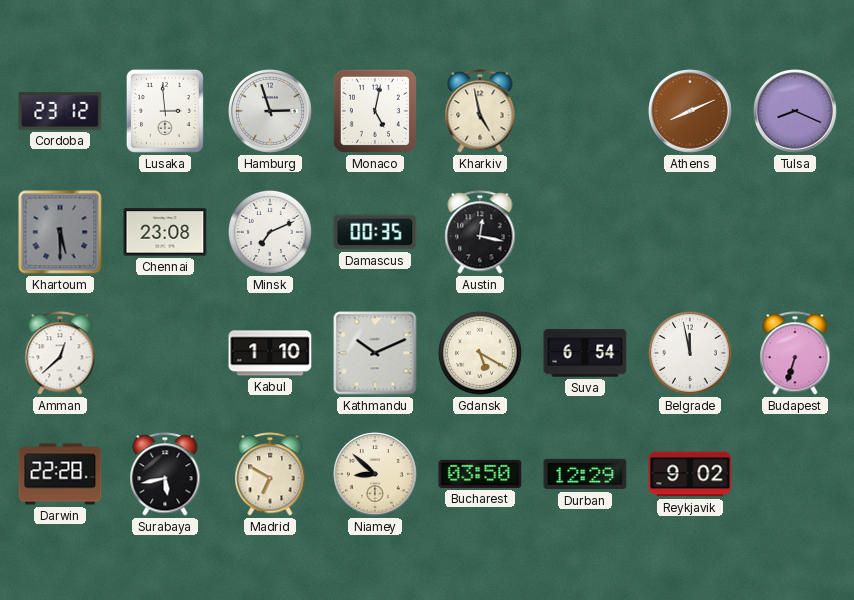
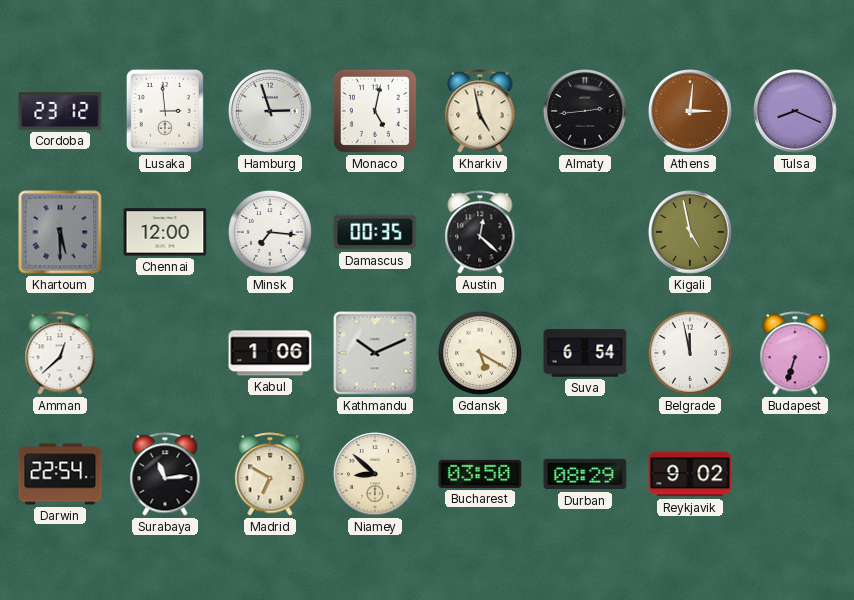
Almaty: none -> 2:44 (586, 112)
Athens: 8:11 -> 3:01 (691, 112)
Chennai: 23:08 -> 12:00 (165, 232)
Minsk: 7:11 -> 7:16 (270, 232)
Austin: 12:17 -> 12:22 (480, 232)
Kigali: none -> 4:58 (691, 233)
Kabul: 1:10 -> 1:06 (270, 353)
Darwin: 22:28 -> 22:54 (60, 474)
Surabaya: 5:43 -> 11:14 (165, 474)
Durban: 12:29 -> 08:29 (585, 474)
